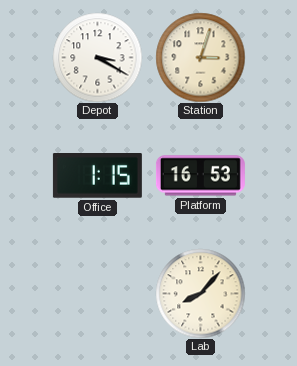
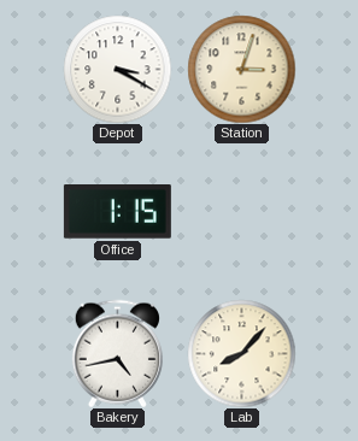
Platform: 16:53 -> none (200, 176)
Bakery: none -> 4:43 (117, 353)
